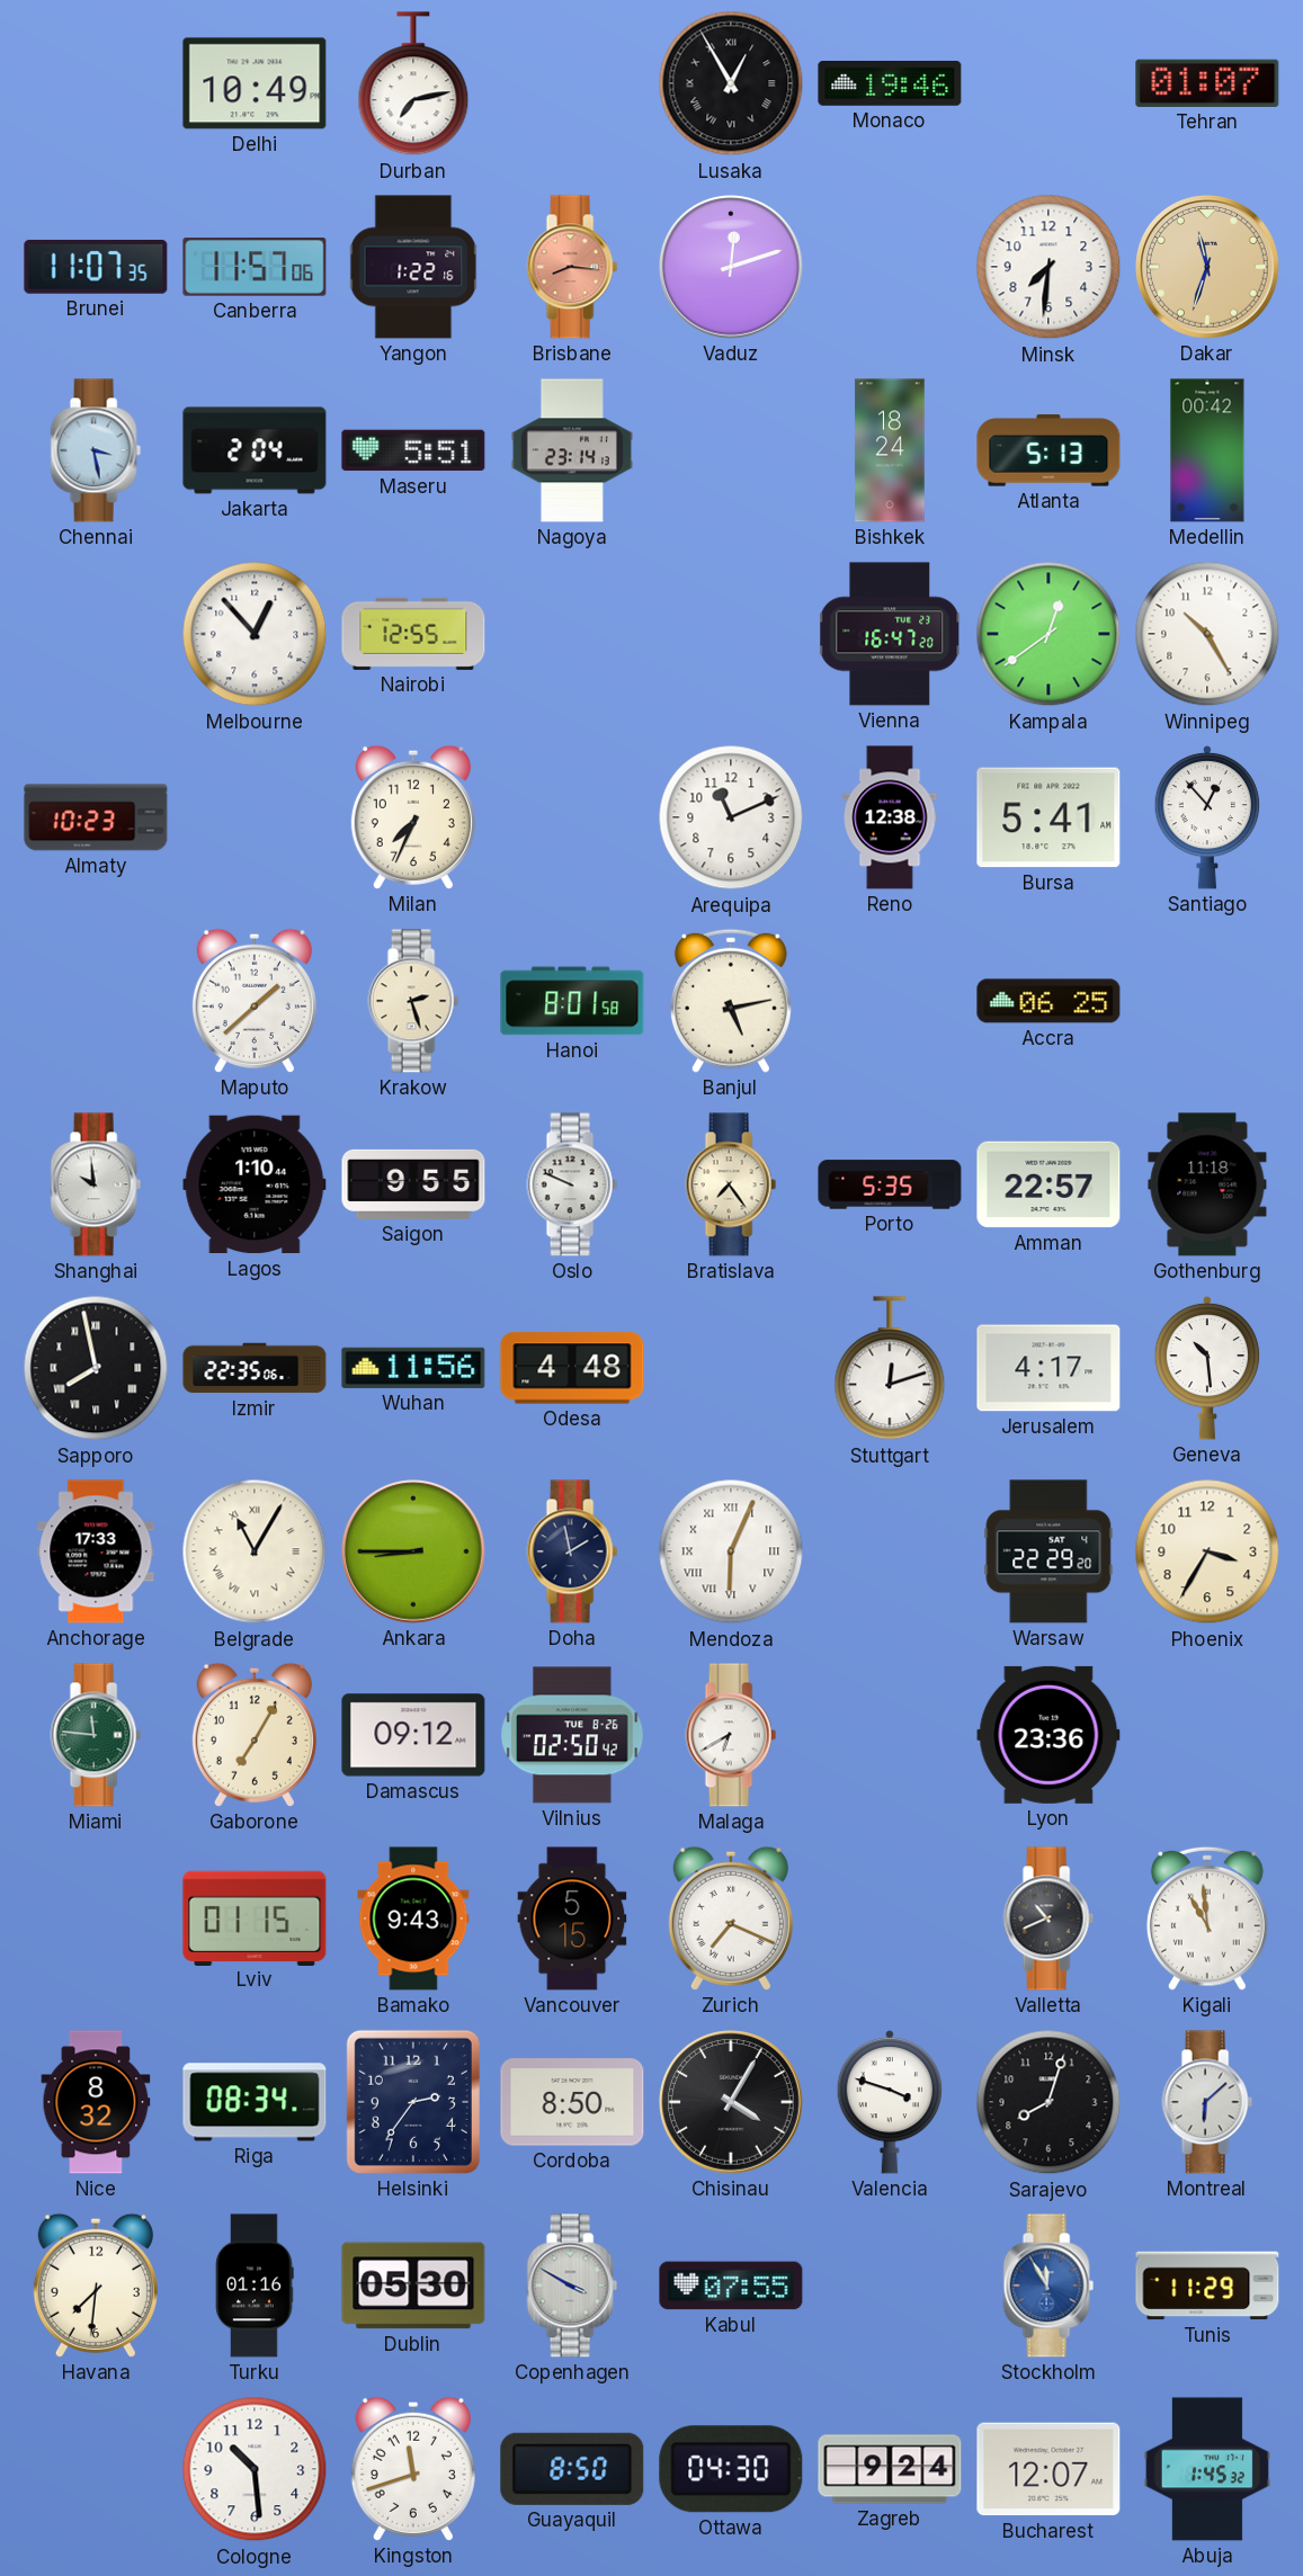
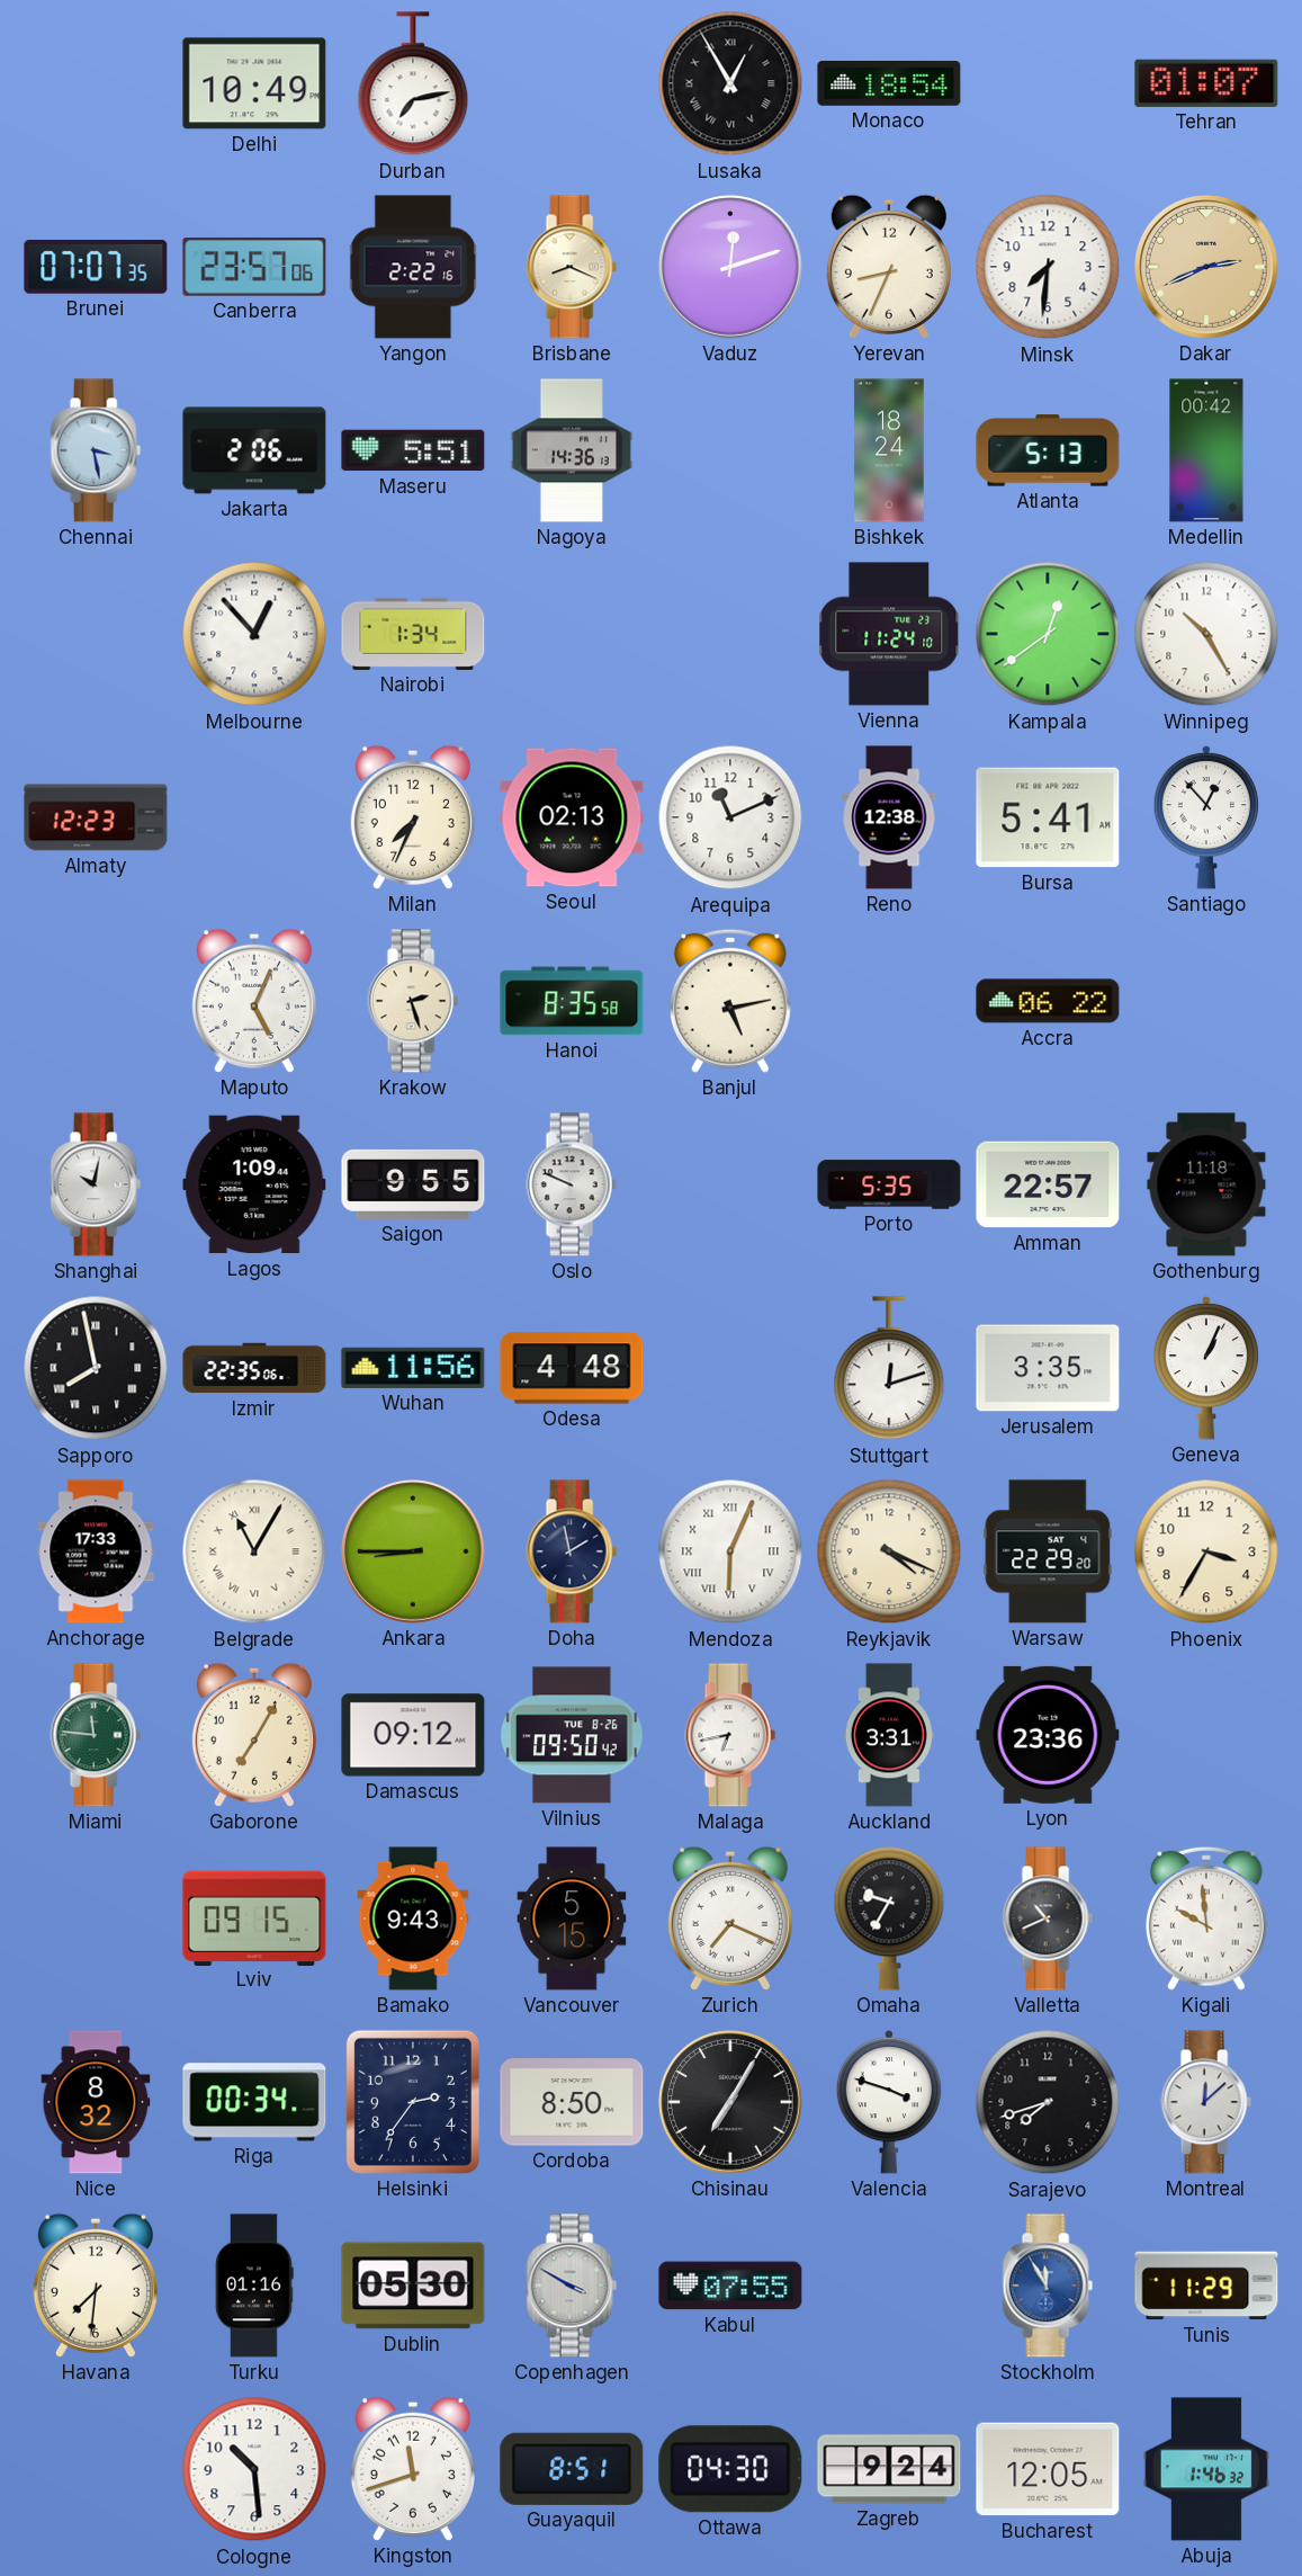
Monaco: 19:46 -> 18:54 (889, 84)
Brunei: 11:07 -> 07:07 (96, 267)
Canberra: 11:57 -> 23:57 (254, 267)
Yangon: 1:22 -> 2:22 (413, 267)
Brisbane: 8:16 -> 8:19 (572, 267)
Brisbane dial: salmon -> cream (572, 267)
Yerevan: none -> 8:34 (889, 267)
Dakar: 11:33 -> 2:41 (1207, 268)
Jakarta: 2:04 -> 2:06 (254, 450)
Nagoya: 23:14 -> 14:36 (572, 450)
Nairobi: 12:55 -> 1:34 (413, 634)
Vienna: 16:47 -> 11:24 (890, 634)
Almaty: 10:23 -> 12:23 (96, 817)
Seoul: none -> 02:13 (572, 817)
Maputo: 1:38 -> 5:04 (254, 1001)
Hanoi: 8:01 -> 8:35 (572, 1001)
Accra: 06:25 -> 06:22 (1048, 1001)
Shanghai: 9:59 -> 10:02 (96, 1184)
Lagos: 1:10 -> 1:09 (254, 1184)
Bratislava: 7:24 -> none (731, 1184)
Jerusalem: 4:17 -> 3:35 (1048, 1368)
Geneva: 10:29 -> 1:04 (1206, 1368)
Reykjavik: none -> 4:19 (889, 1551)
Vilnius: 02:50 -> 09:50 (572, 1735)
Malaga: 6:40 -> 6:43 (730, 1735)
Auckland: none -> 3:31 (889, 1735)
Lviv: 01:15 -> 09:15 (254, 1917)
Omaha: none -> 9:35 (889, 1918)
Kigali: 10:59 -> 9:59 (1206, 1918)
Riga: 08:34 -> 00:34 (254, 2102)
Chisinau: 4:05 -> 7:05 (731, 2103)
Sarajevo: 8:03 -> 7:42 (1048, 2102)
Montreal: 6:08 -> 12:08 (1206, 2102)
Guayaquil: 8:50 -> 8:51 (572, 2469)
Bucharest: 12:07 -> 12:05 (1048, 2469)
Abuja: 1:45 -> 1:46 (1206, 2469)
